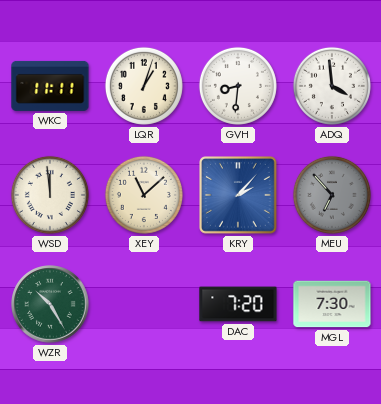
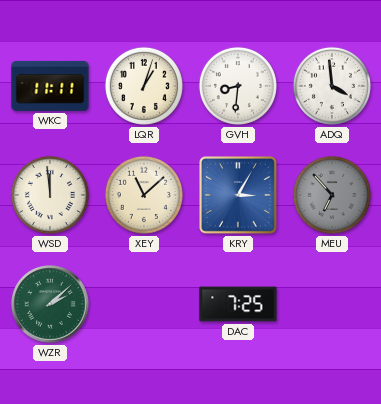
KRY: 2:07 -> 3:05 (239, 196)
WZR: 10:25 -> 2:08 (50, 304)
DAC: 7:20 -> 7:25 (238, 304)
MGL: 7:30 -> none (332, 304)
